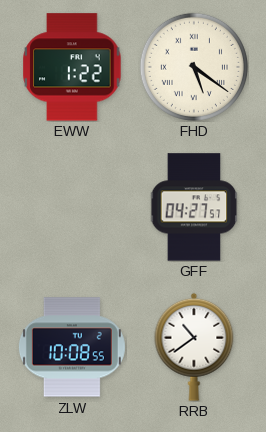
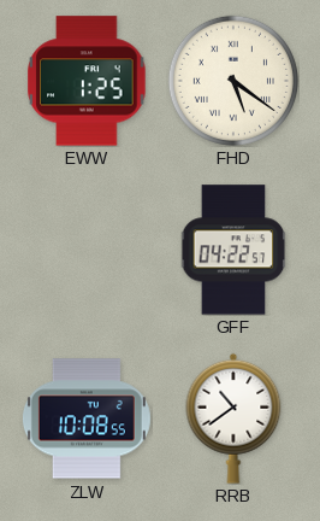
EWW: 1:22 -> 1:25 (87, 81)
GFF: 04:27 -> 04:22 (233, 250)
